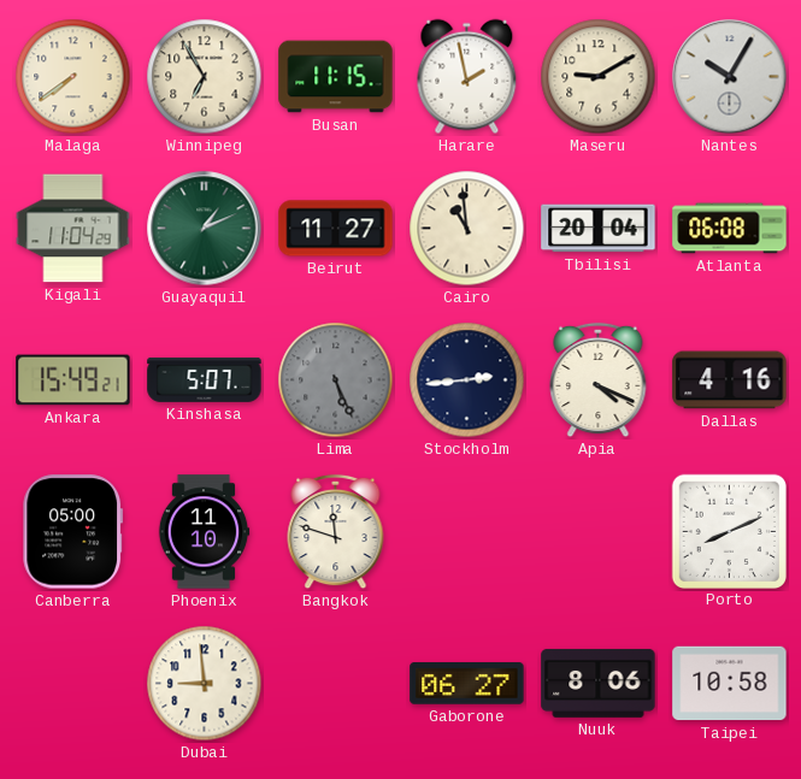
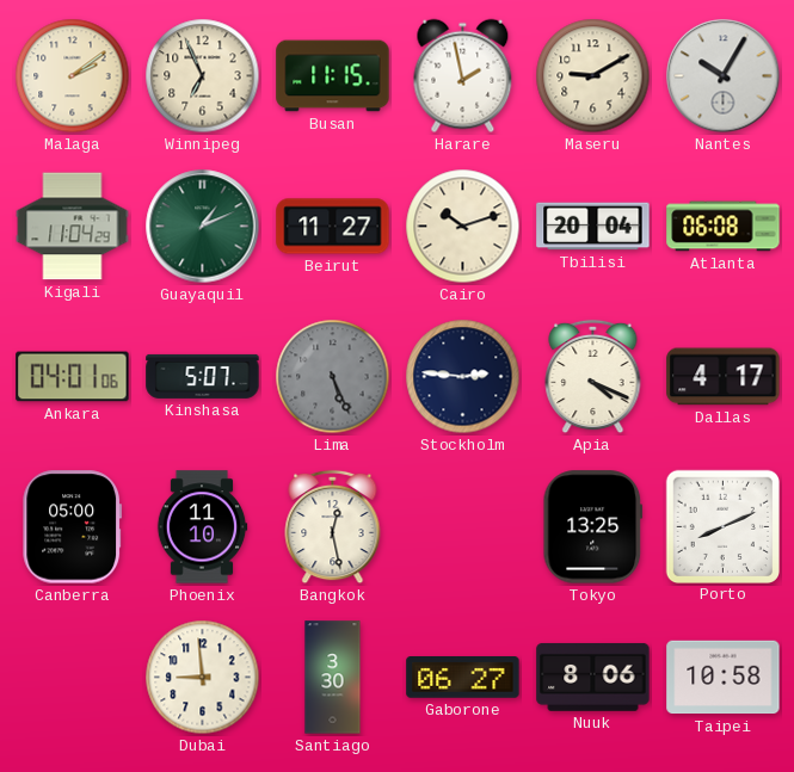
Malaga: 7:39 -> 2:09 (73, 76)
Winnipeg: 6:55 -> 6:56 (203, 76)
Cairo: 10:59 -> 10:12 (463, 227)
Ankara: 15:49 -> 04:01 (73, 377)
Stockholm: 2:44 -> 2:46 (463, 377)
Dallas: 4:16 -> 4:17 (724, 377)
Bangkok: 11:48 -> 12:28 (333, 527)
Tokyo: none -> 13:25 (593, 527)
Santiago: none -> 3:30 (333, 678)
